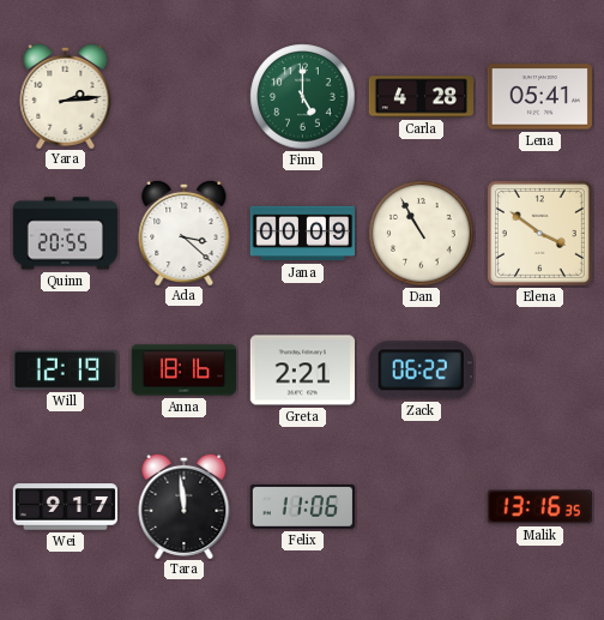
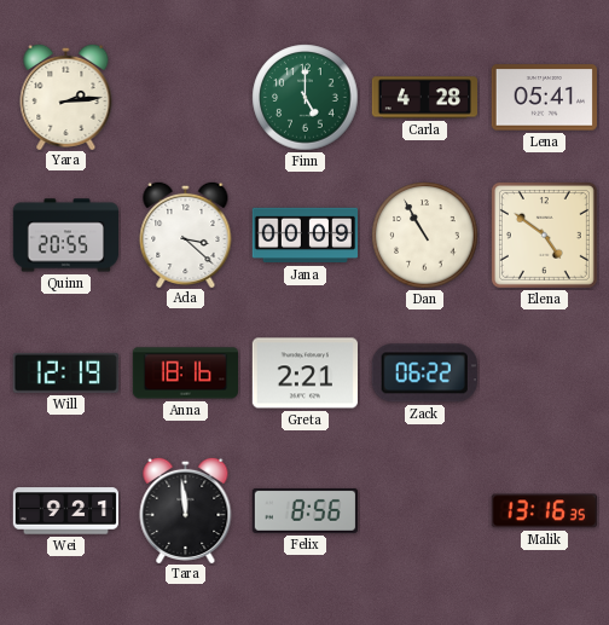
Elena: 3:51 -> 4:51 (544, 235)
Wei: 9:17 -> 9:21 (65, 511)
Felix: 11:06 -> 8:56 (304, 510)
